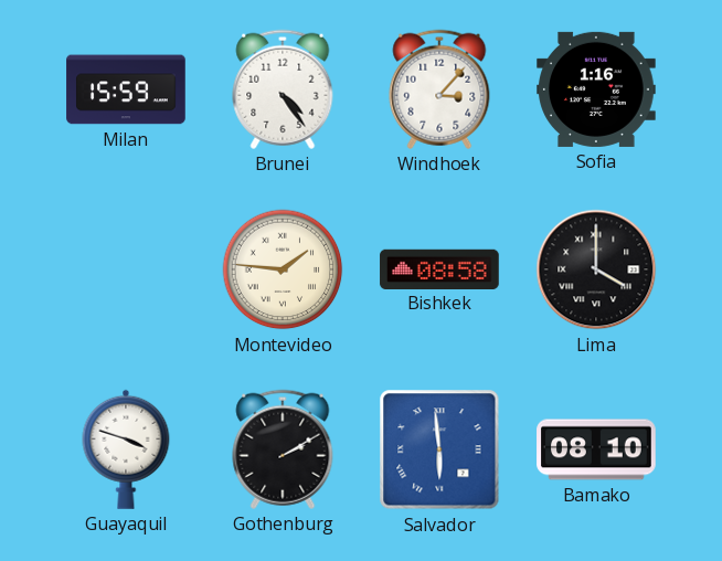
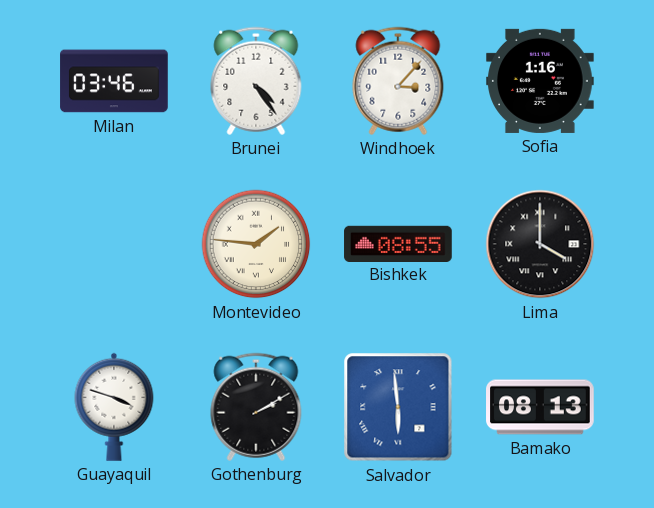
Milan: 15:59 -> 03:46 (114, 81)
Bishkek: 08:58 -> 08:55 (398, 243)
Bamako: 08:10 -> 08:13 (540, 407)
